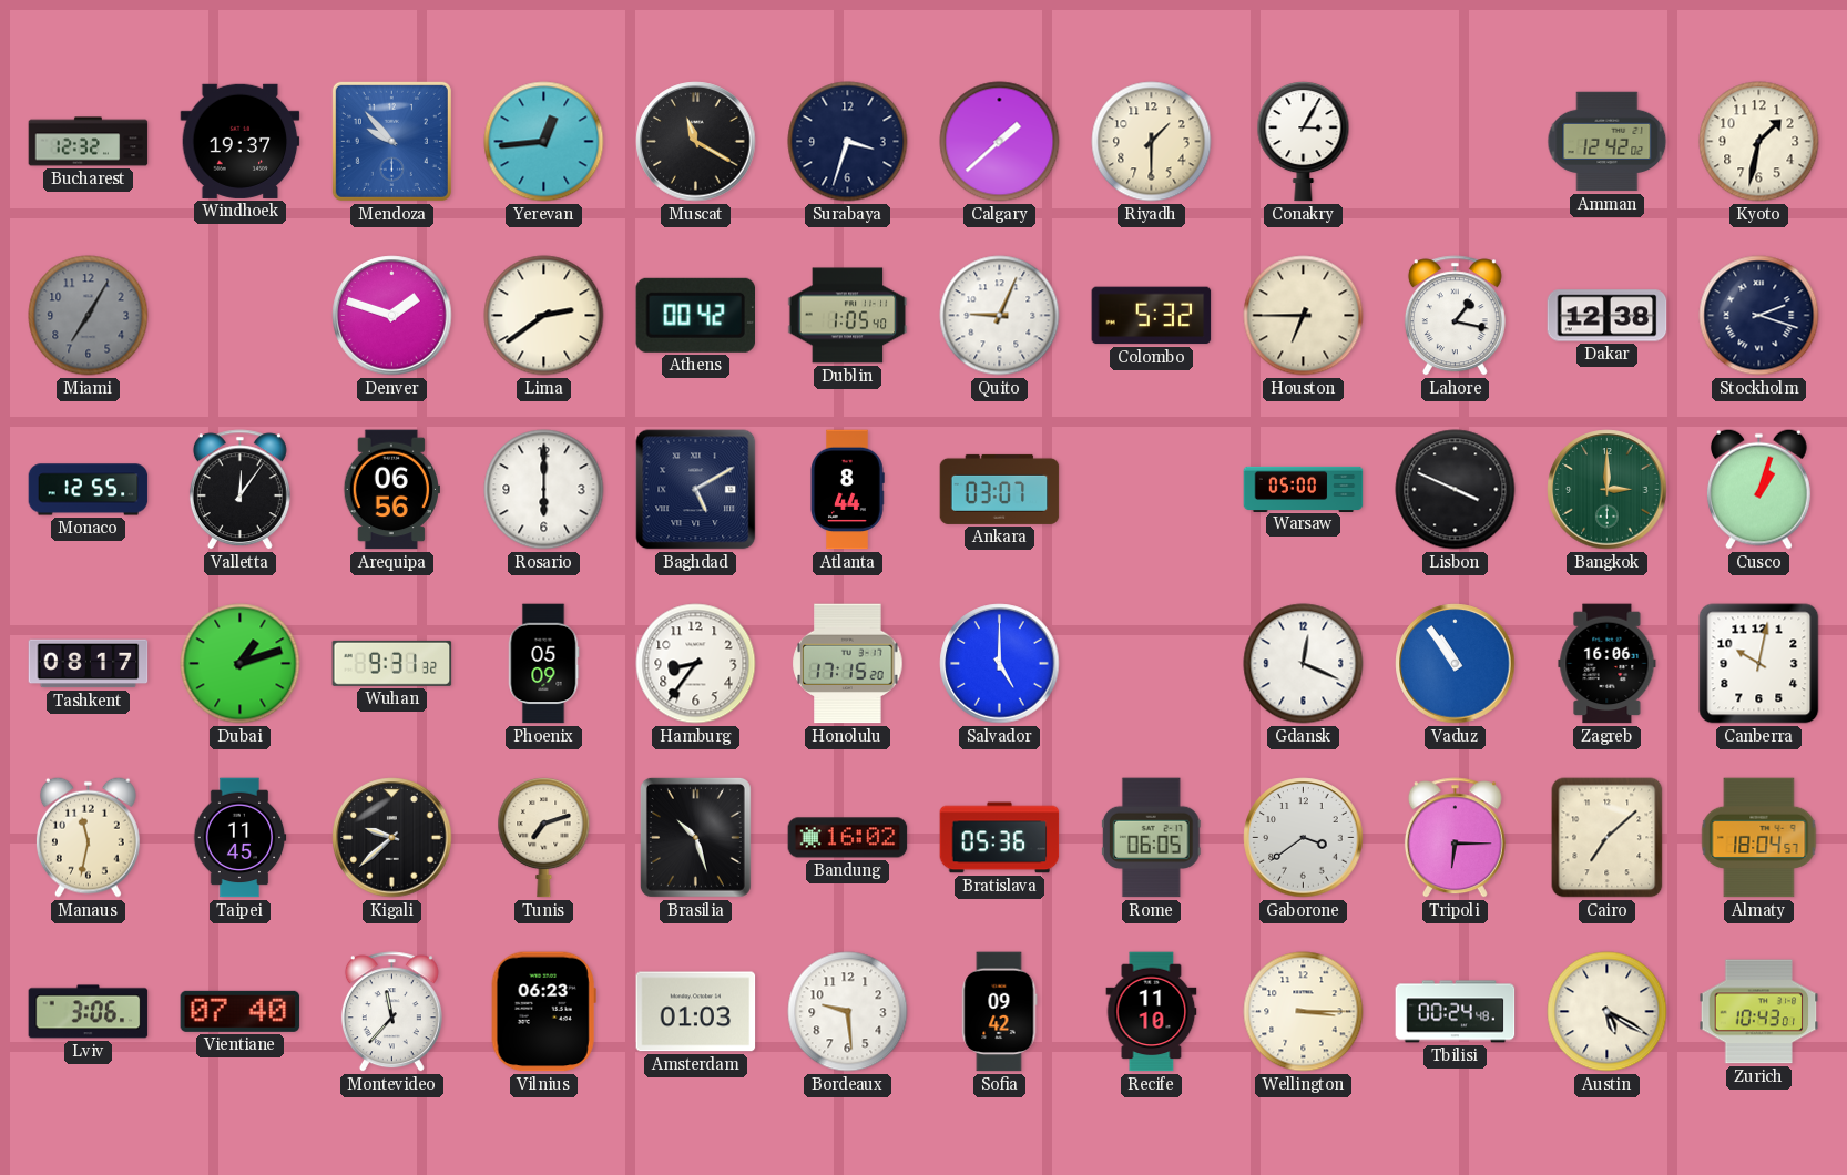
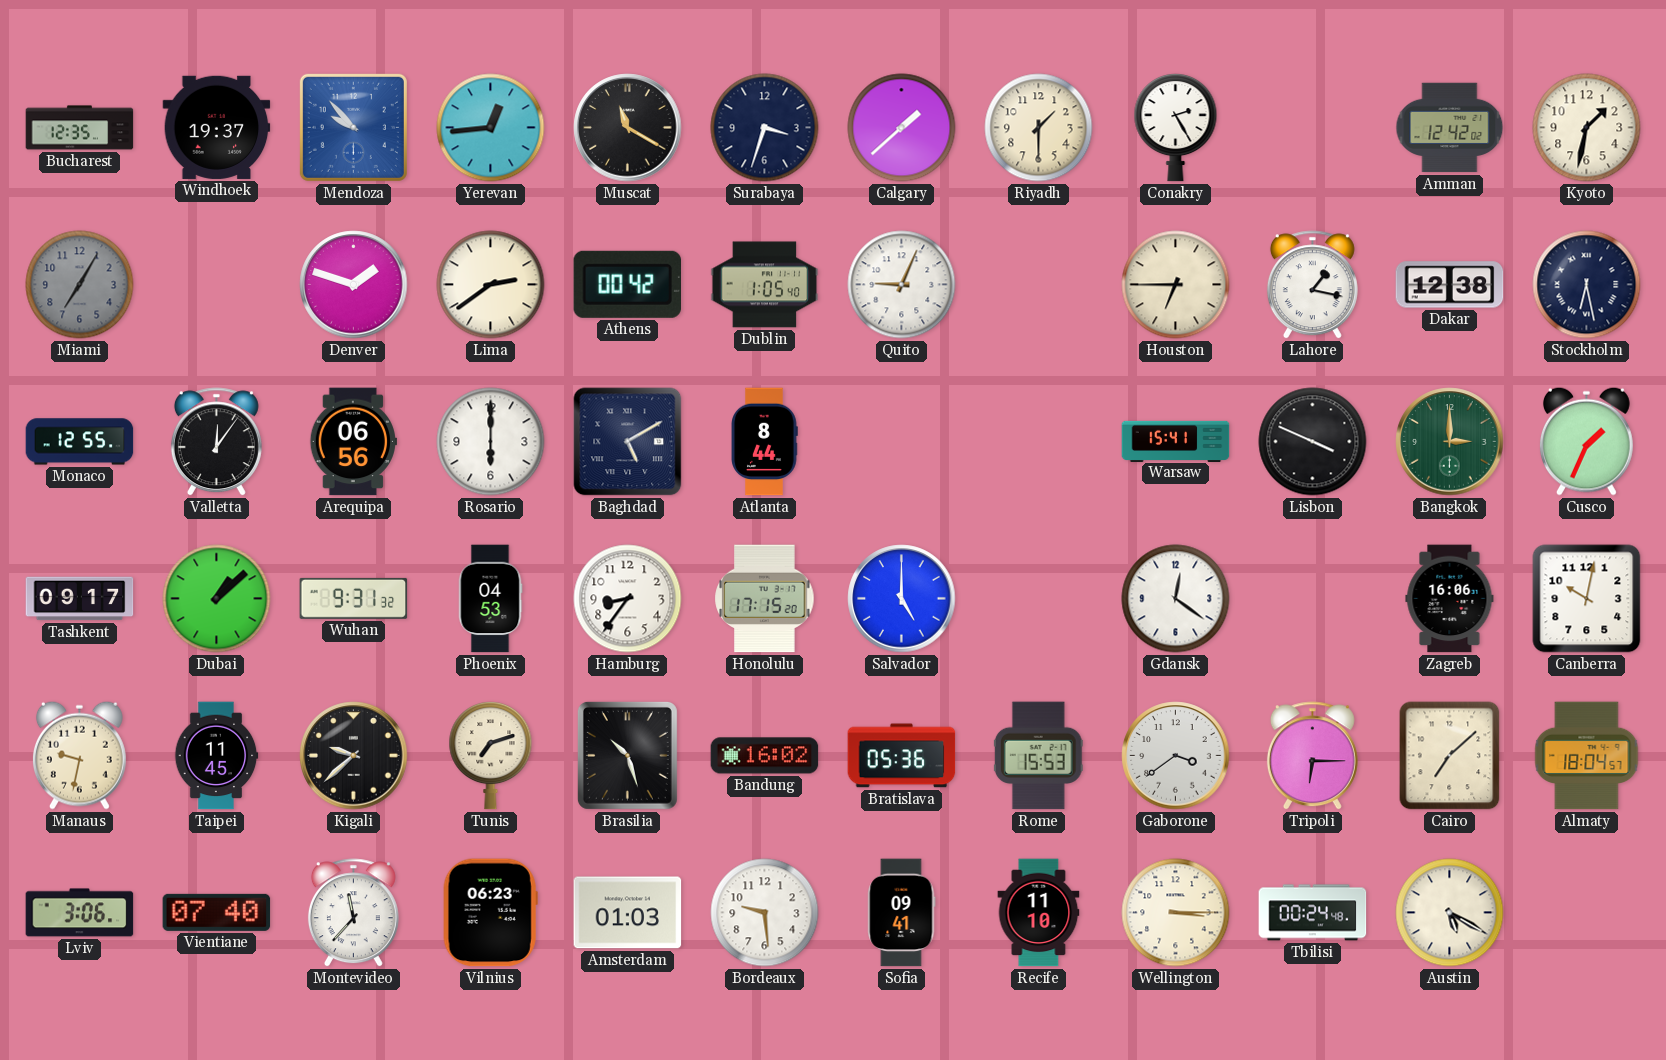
Bucharest: 12:32 -> 12:35 (80, 128)
Conakry: 3:05 -> 2:25 (1176, 127)
Colombo: 5:32 -> none (1152, 316)
Stockholm: 2:18 -> 6:28 (1587, 285)
Ankara: 03:07 -> none (1000, 489)
Warsaw: 05:00 -> 15:41 (1176, 441)
Cusco: 1:03 -> 1:34 (1586, 441)
Tashkent: 08:17 -> 09:17 (80, 599)
Dubai: 1:12 -> 1:08 (217, 599)
Phoenix: 05:09 -> 04:53 (490, 599)
Gdansk: 12:19 -> 12:21 (1176, 599)
Vaduz: 10:54 -> none (1456, 664)
Manaus: 11:32 -> 9:32 (79, 755)
Rome: 06:05 -> 15:53 (1038, 756)
Sofia: 09:42 -> 09:41 (902, 913)
Zurich: 10:43 -> none (1759, 1012)
